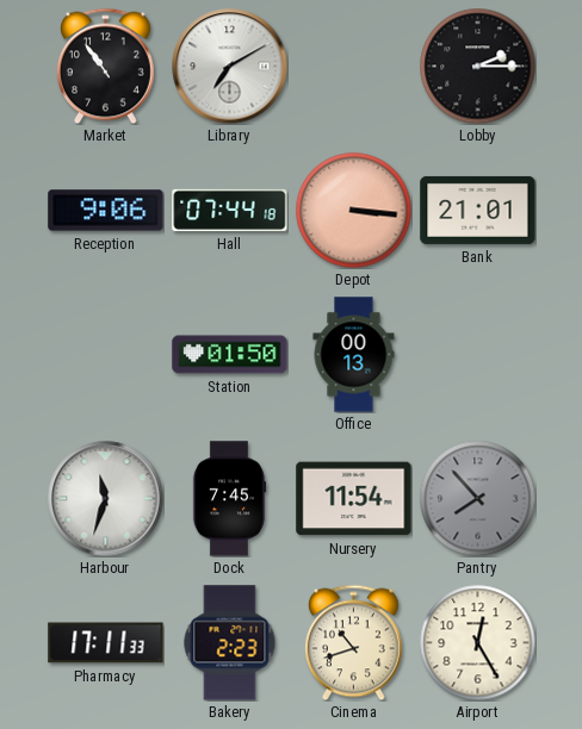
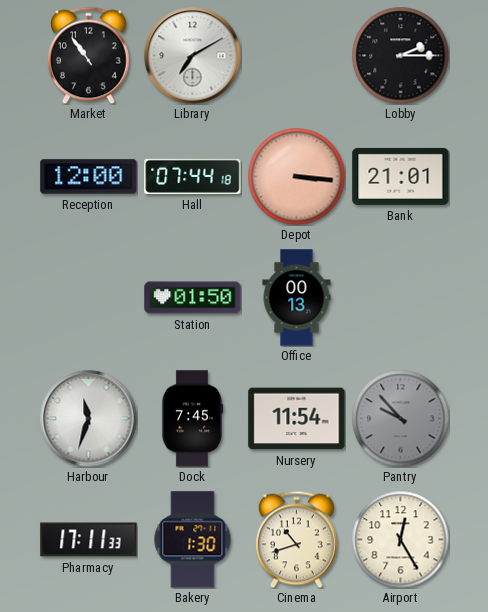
Reception: 9:06 -> 12:00 (89, 177)
Pantry: 7:53 -> 9:53 (400, 418)
Bakery: 2:23 -> 1:30 (193, 540)
